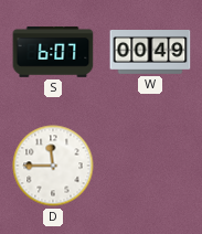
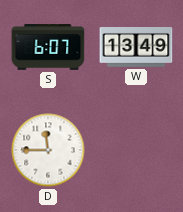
W: 00:49 -> 13:49 (136, 48)
